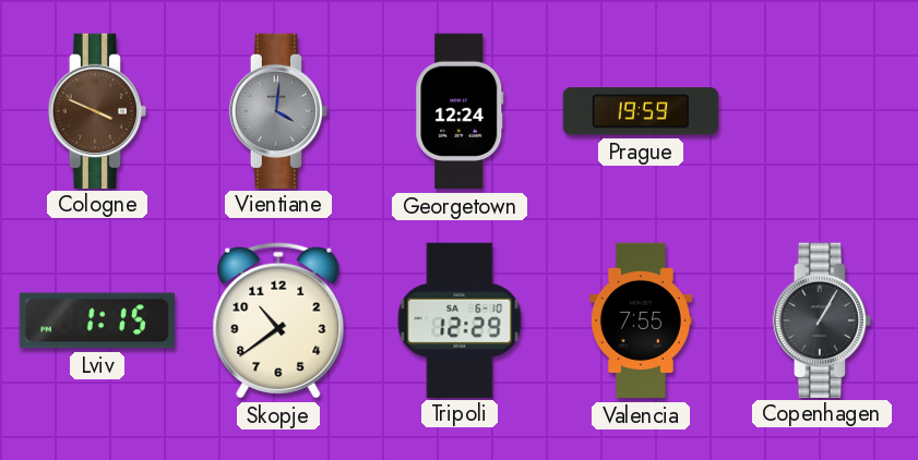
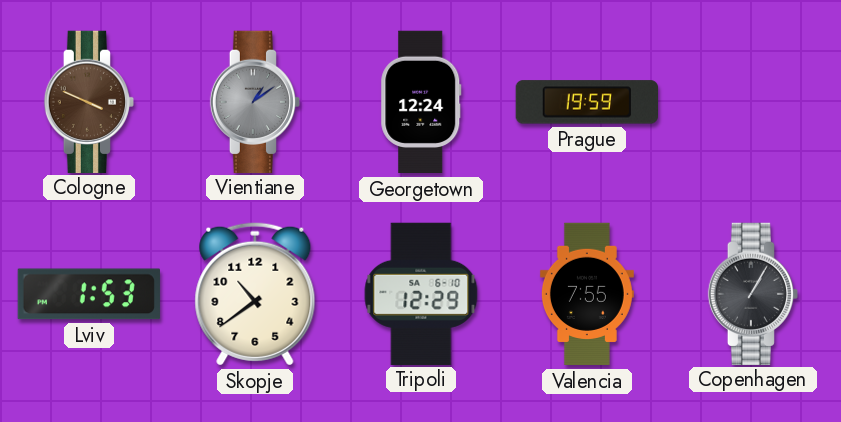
Vientiane: 4:01 -> 1:09 (254, 101)
Lviv: 1:15 -> 1:53 (89, 294)
